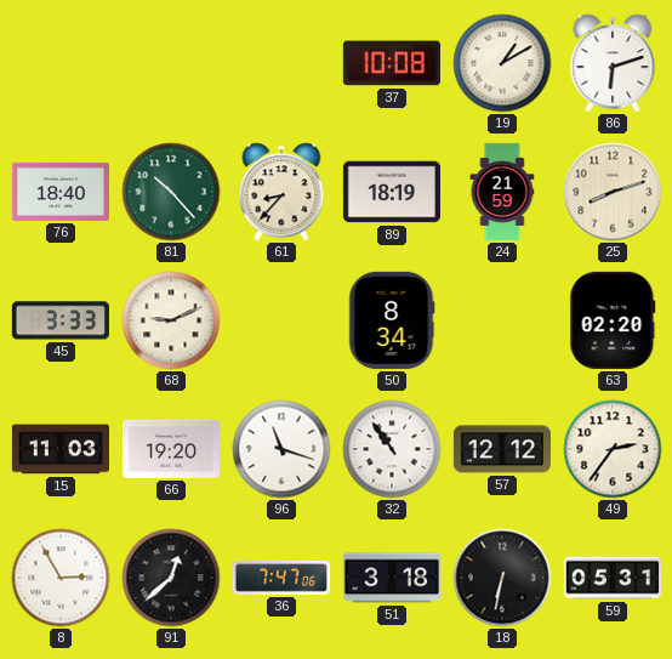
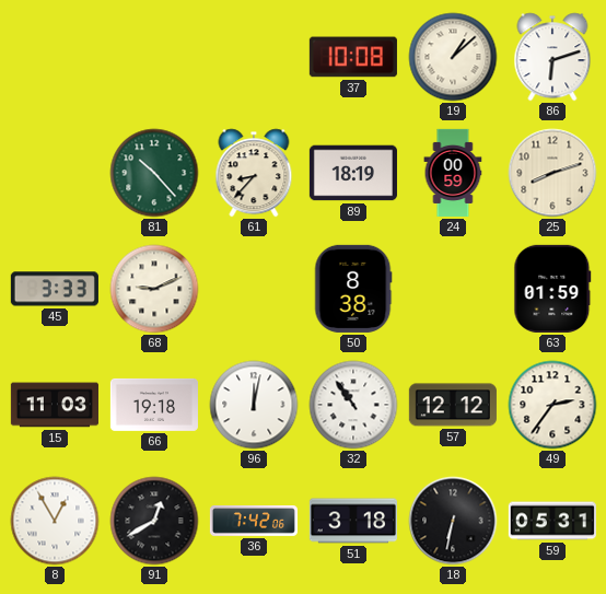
19: 1:10 -> 1:08 (453, 57)
76: 18:40 -> none (61, 192)
24: 21:59 -> 00:59 (453, 173)
50: 8:34 -> 8:38 (353, 289)
63: 02:20 -> 01:59 (552, 289)
66: 19:20 -> 19:18 (154, 405)
96: 11:18 -> 12:02 (254, 405)
8: 2:55 -> 12:55 (55, 521)
91: 12:38 -> 12:40 (154, 521)
36: 7:47 -> 7:42 (254, 522)
